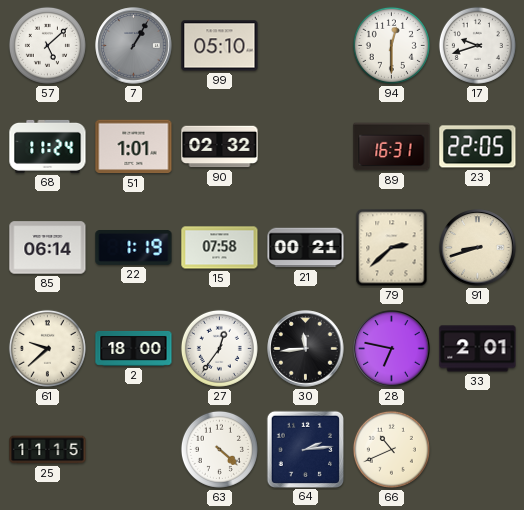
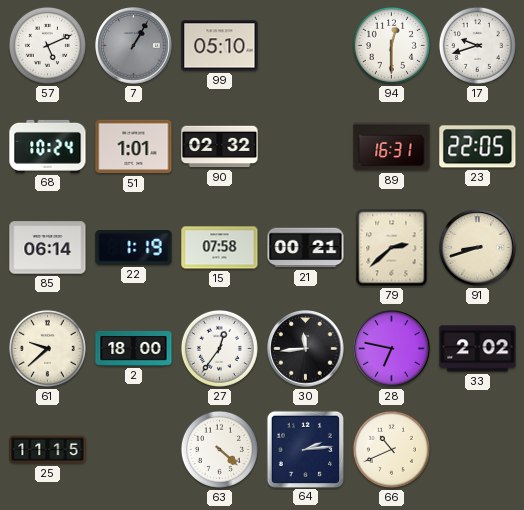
57: 5:08 -> 5:11 (47, 45)
68: 11:24 -> 10:24 (48, 146)
33: 2:01 -> 2:02 (478, 349)
